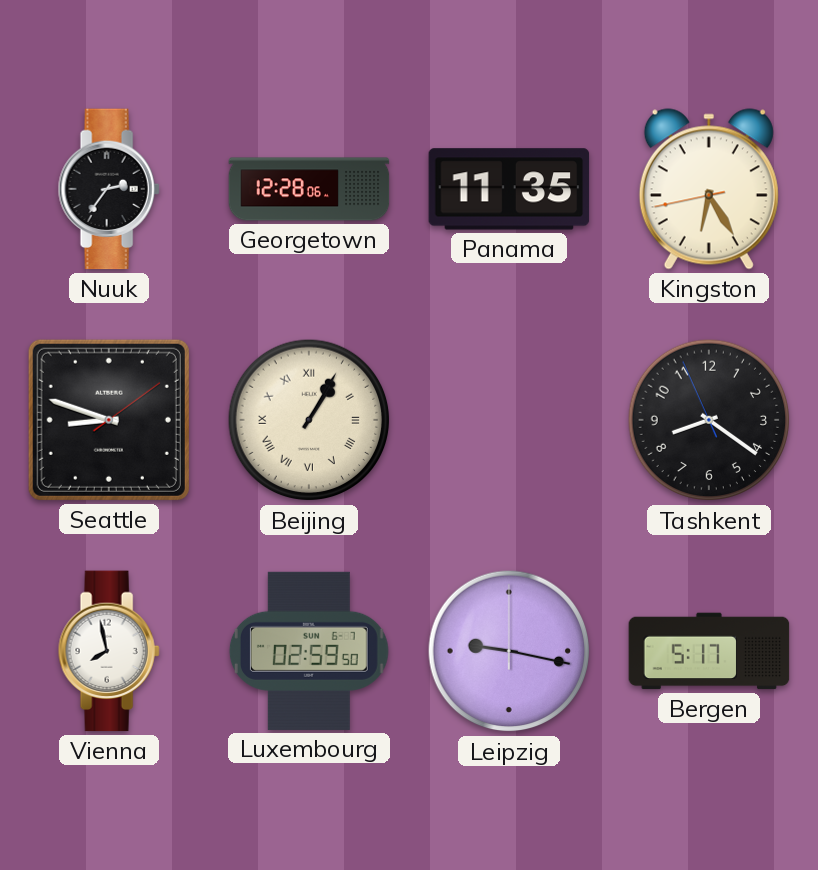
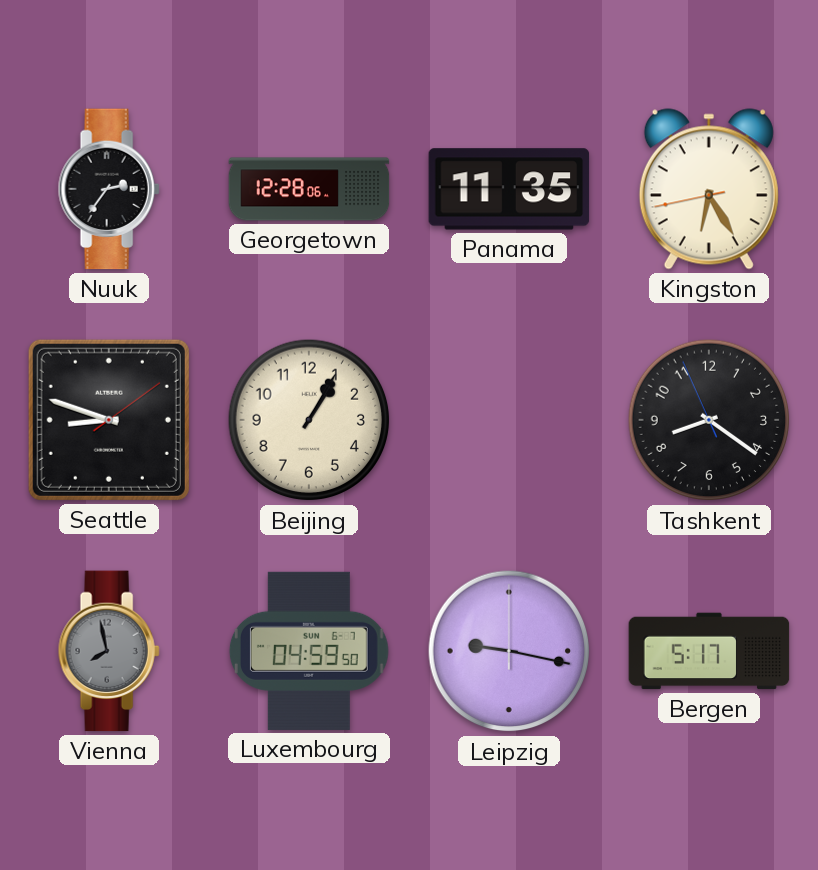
Beijing numerals: Roman -> Arabic (309, 420)
Vienna dial: white -> grey (109, 651)
Luxembourg: 02:59 -> 04:59 (309, 651)
